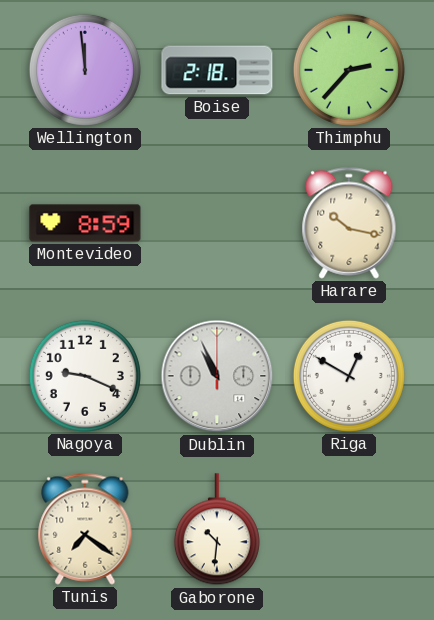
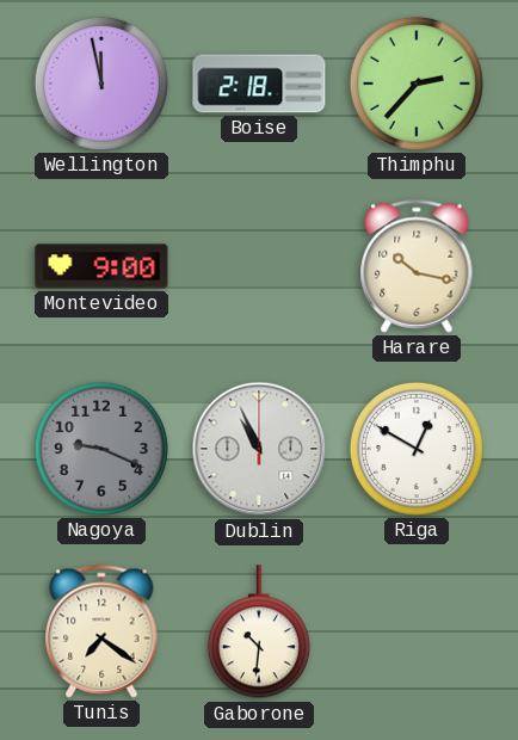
Wellington: 11:59 -> 11:58 (101, 84)
Montevideo: 8:59 -> 9:00 (101, 266)
Nagoya dial: white -> grey (101, 449)
